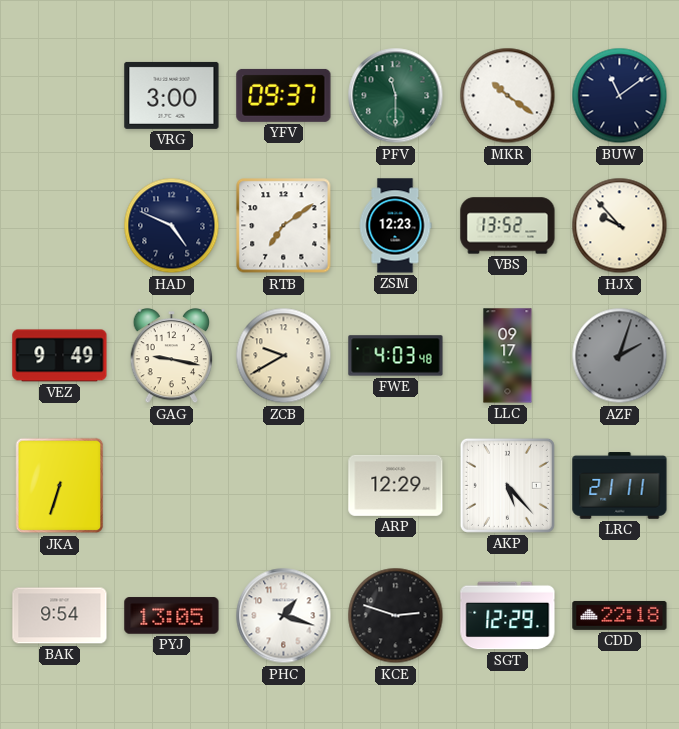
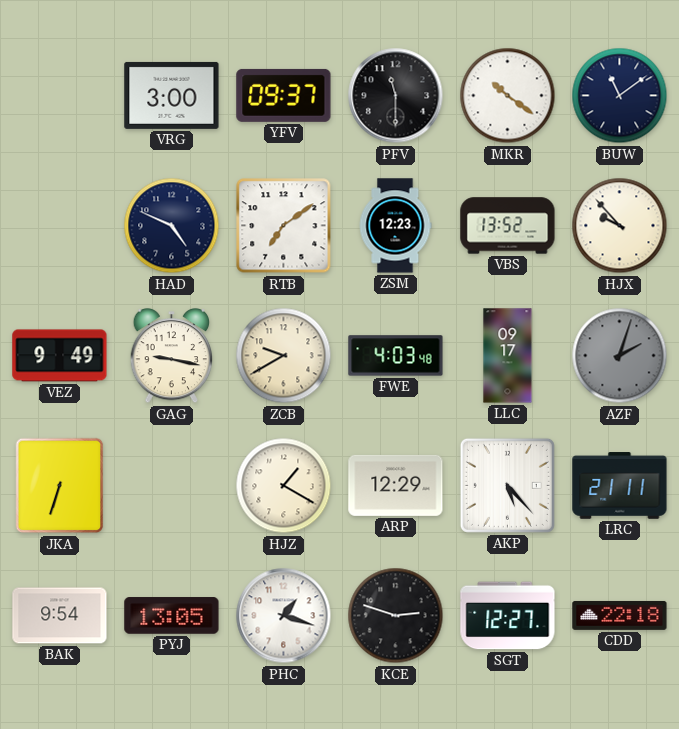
PFV dial: green -> black (396, 96)
HJZ: none -> 1:20 (284, 486)
SGT: 12:29 -> 12:27 (508, 616)
